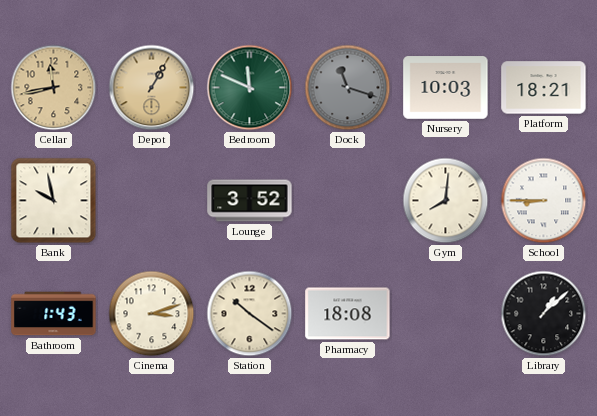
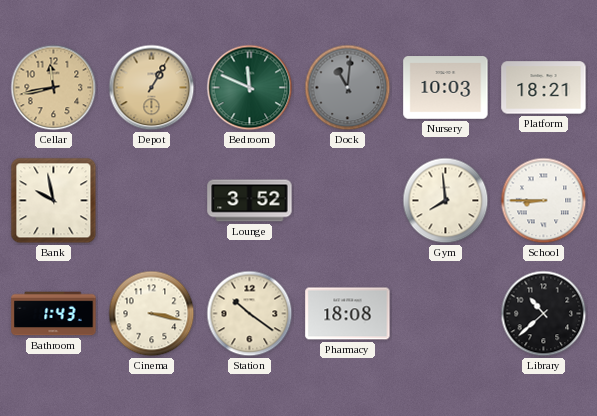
Dock: 11:18 -> 11:01 (348, 88)
Gym: 8:01 -> 7:59 (446, 201)
Cinema: 3:12 -> 3:17 (152, 314)
Library: 1:08 -> 10:38 (544, 314)
